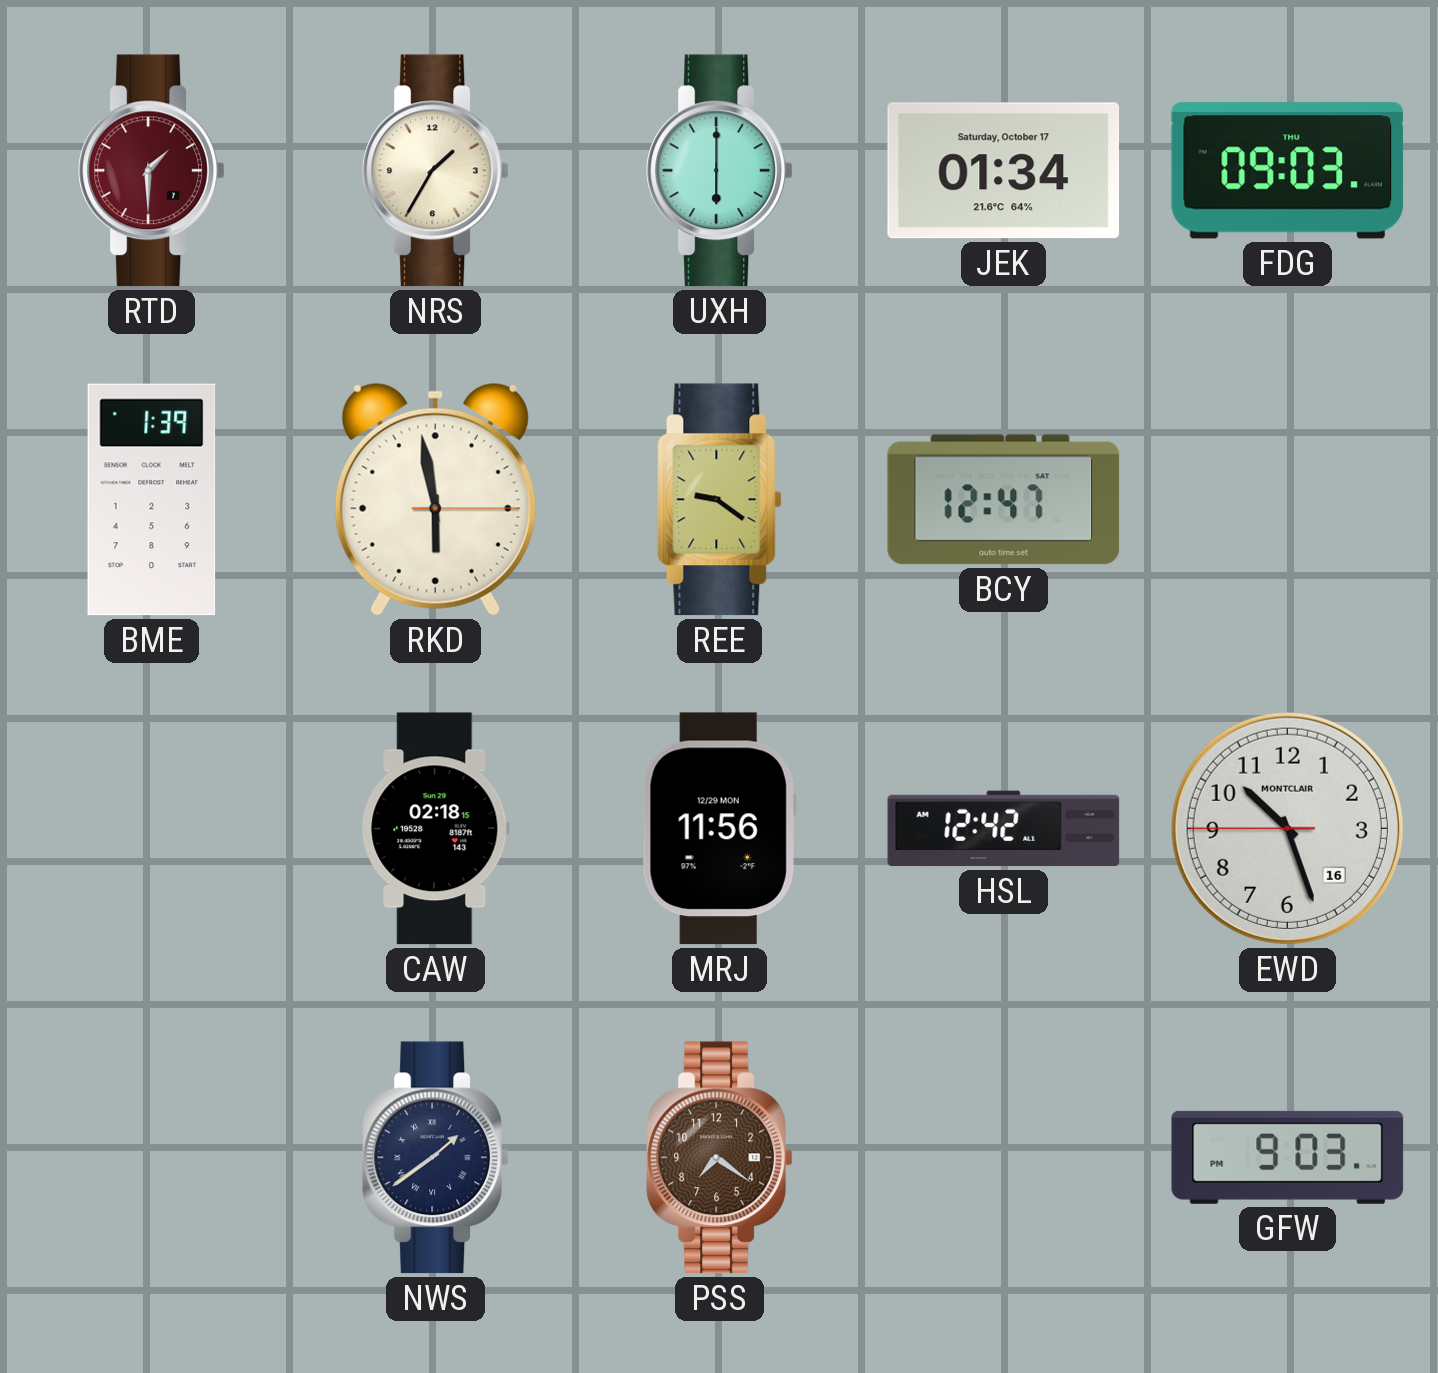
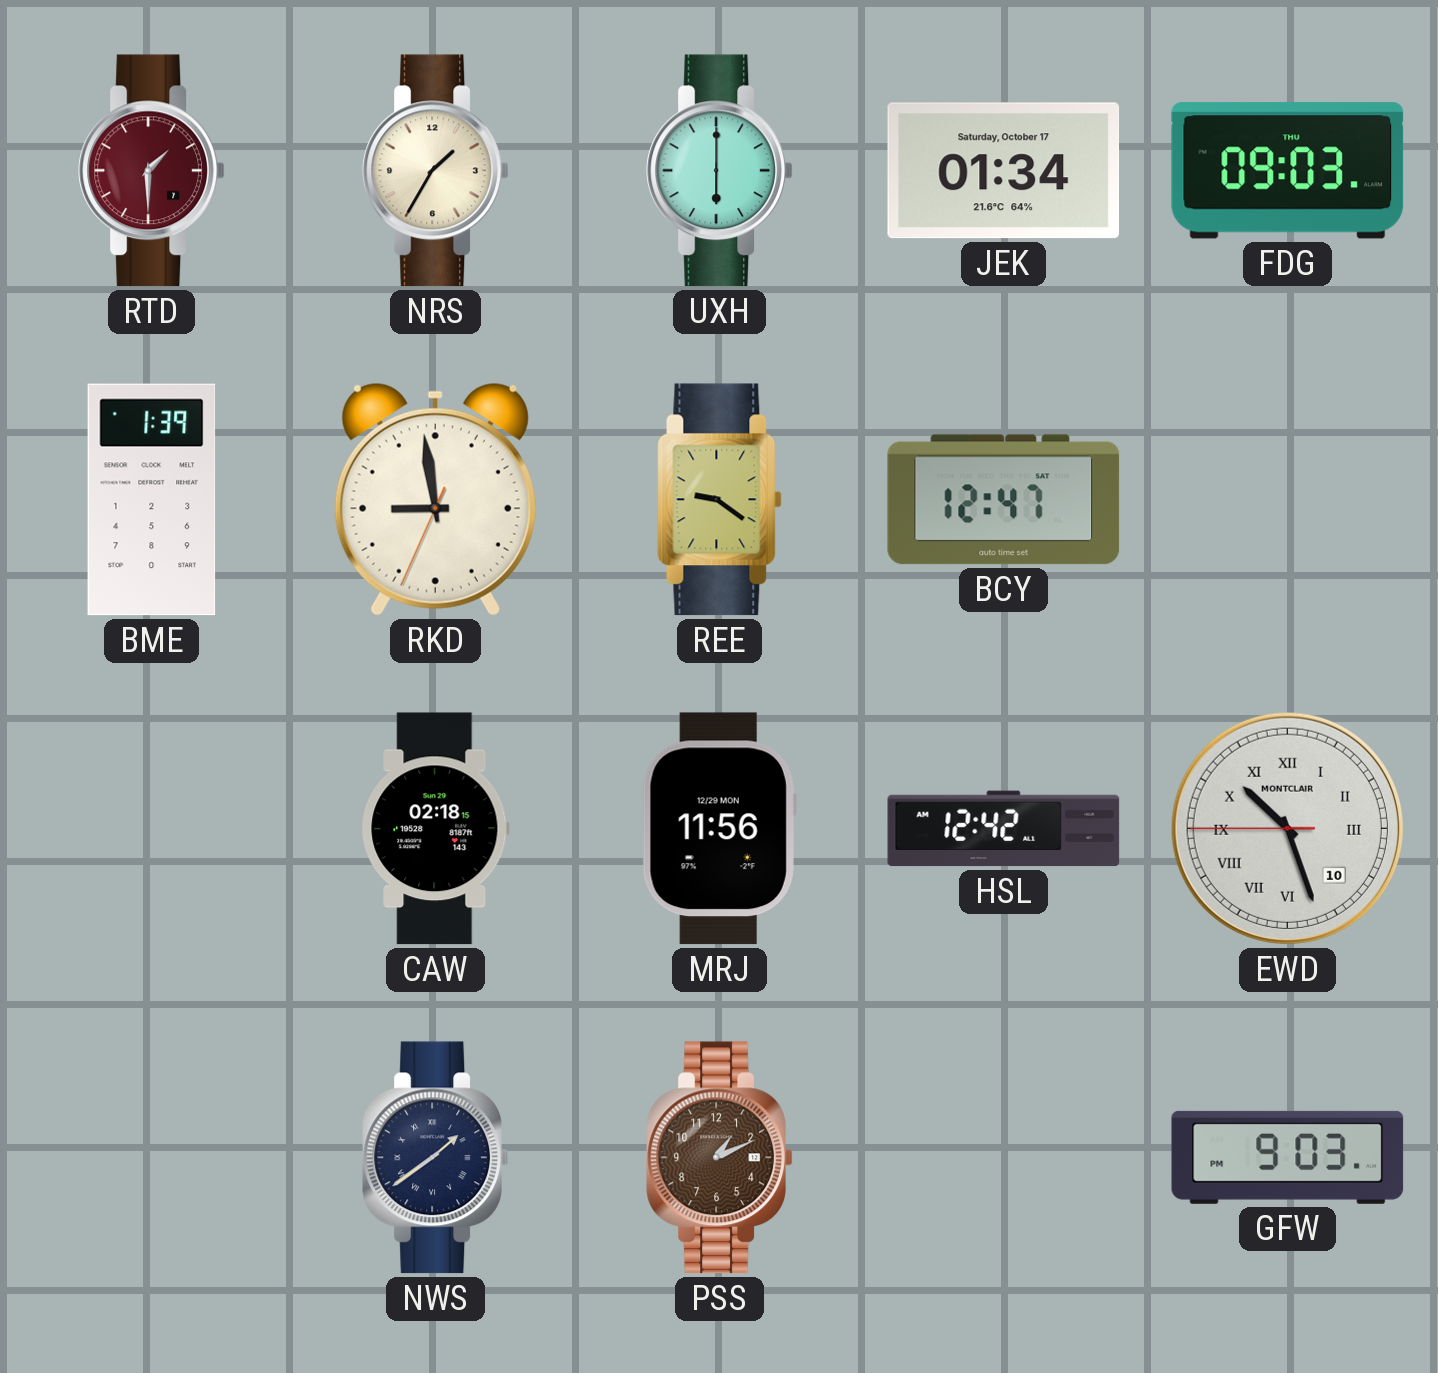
RKD: 5:58 -> 8:58 (435, 499)
EWD date: 16 -> 10 (1287, 828)
EWD numerals: Arabic -> Roman (1287, 828)
PSS: 7:21 -> 1:11 (719, 1158)
